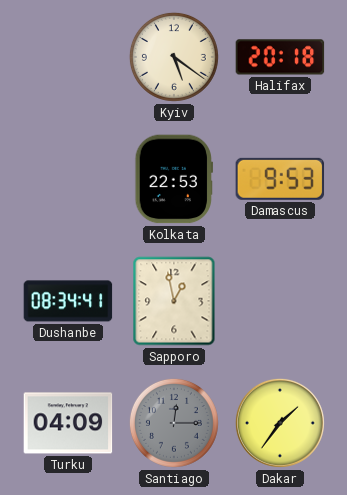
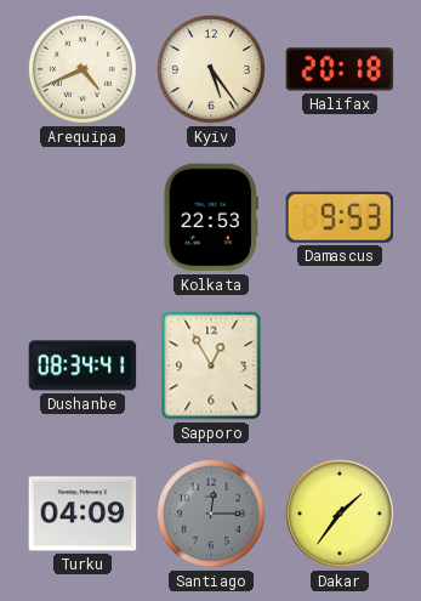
Arequipa: none -> 4:41 (83, 69)
Kyiv: 5:21 -> 5:24 (211, 69)
Sapporo: 12:58 -> 12:55 (211, 365)
